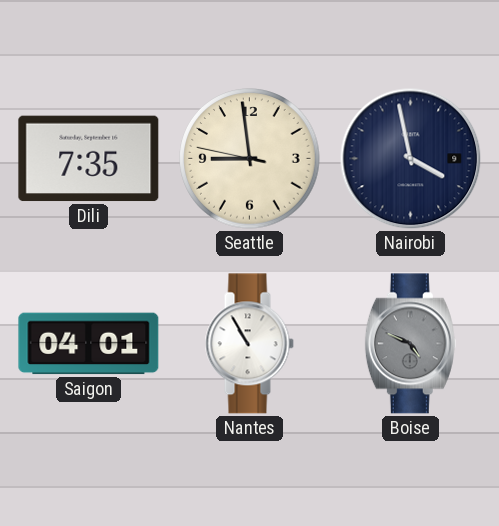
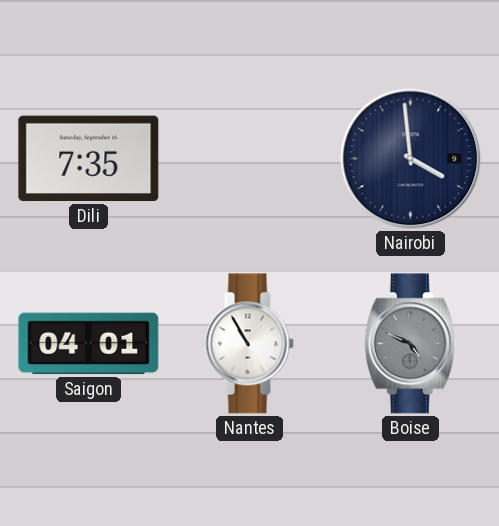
Seattle: 8:58 -> none (250, 159)
Nairobi: 3:58 -> 3:59 (411, 159)
